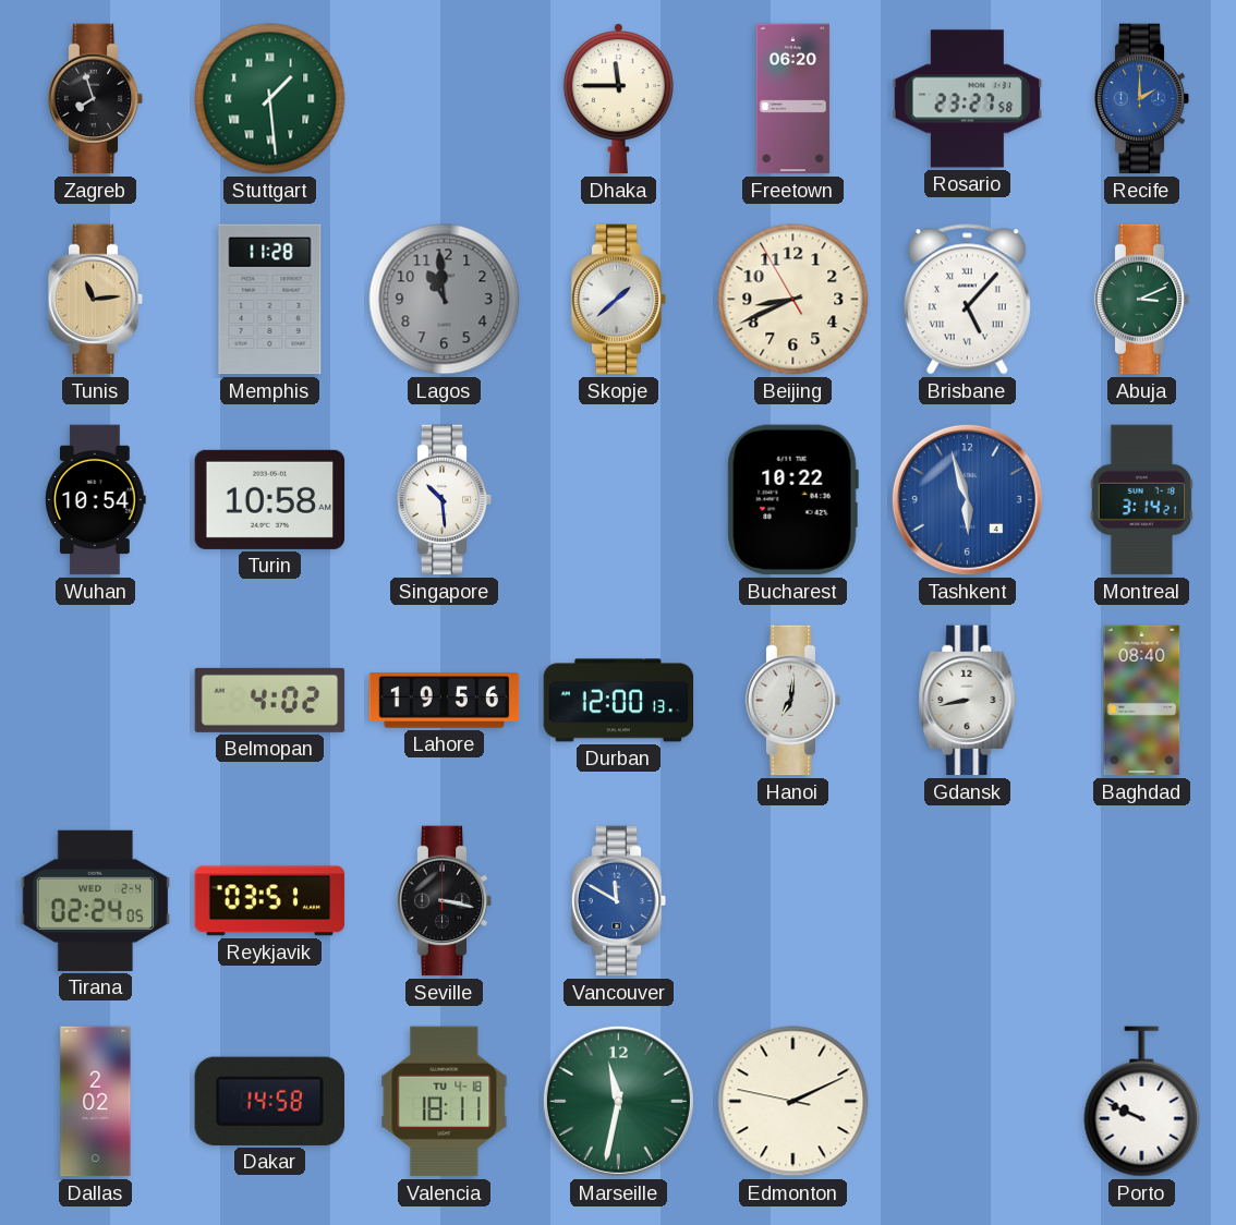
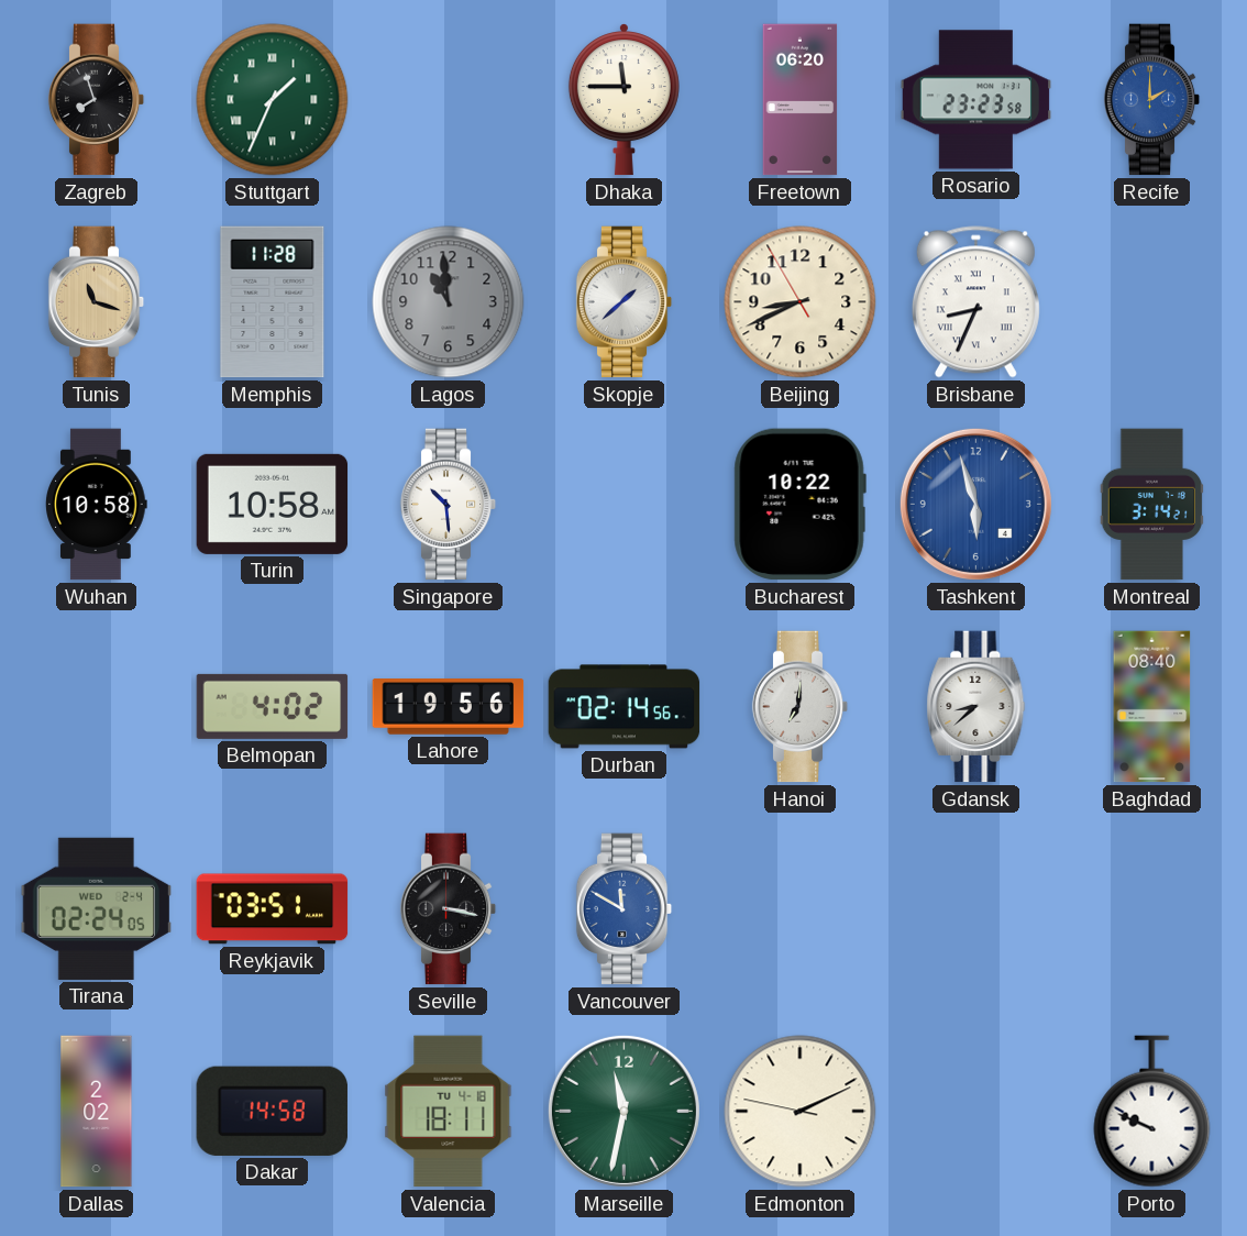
Stuttgart: 1:29 -> 1:34 (273, 100)
Rosario: 23:27 -> 23:23 (976, 100)
Tunis: 11:14 -> 11:18 (97, 302)
Brisbane: 5:07 -> 8:34 (975, 302)
Abuja: 3:11 -> none (1142, 300)
Wuhan: 10:54 -> 10:58 (97, 505)
Durban: 12:00 -> 02:14 (625, 707)
Gdansk: 8:43 -> 8:38 (976, 707)
